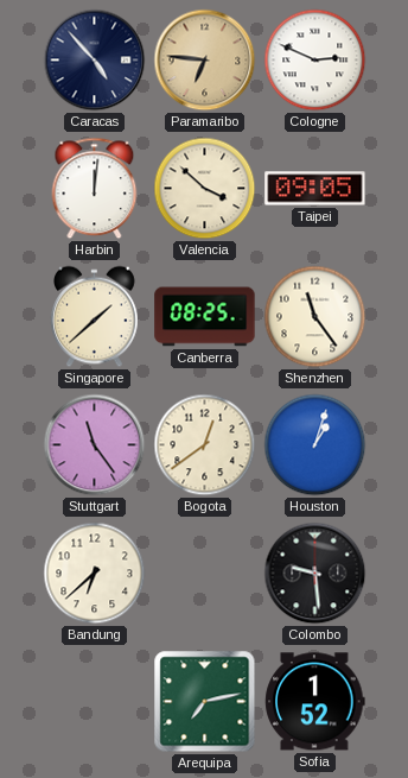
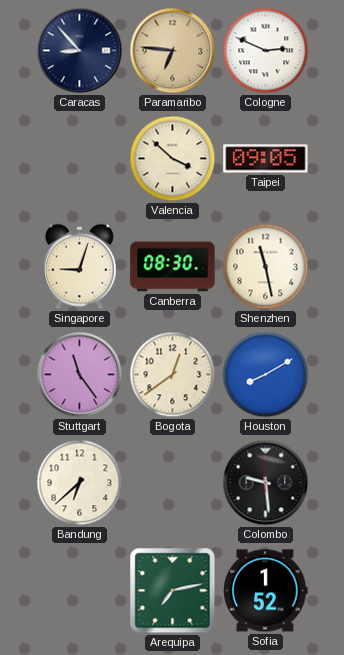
Caracas: 4:53 -> 8:53 (80, 51)
Harbin: 12:01 -> none (95, 189)
Singapore: 1:38 -> 9:03 (80, 267)
Canberra: 08:25 -> 08:30 (173, 267)
Shenzhen: 11:24 -> 11:28 (266, 267)
Houston: 1:03 -> 8:10 (266, 375)
